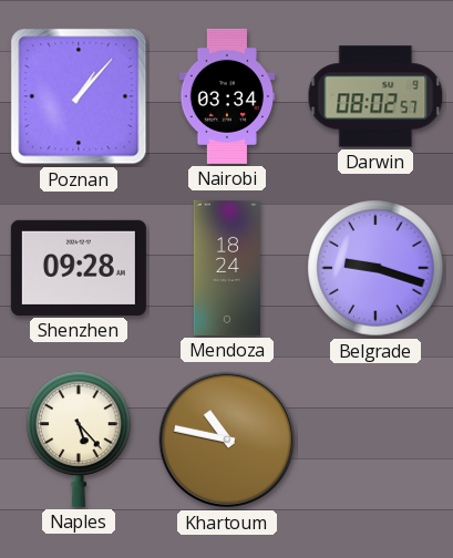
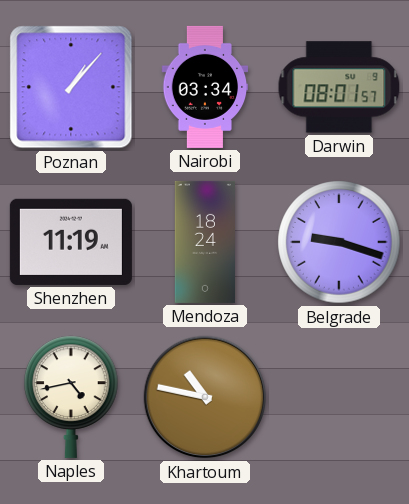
Darwin: 08:02 -> 08:01 (339, 87)
Shenzhen: 09:28 -> 11:19 (71, 242)
Naples: 5:23 -> 4:43 (71, 397)
